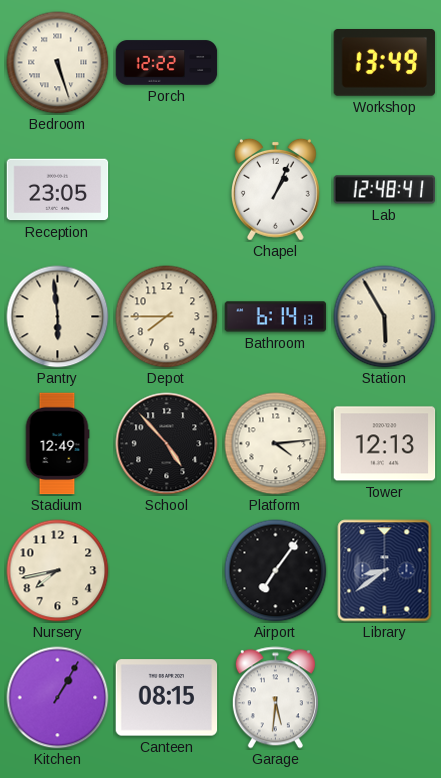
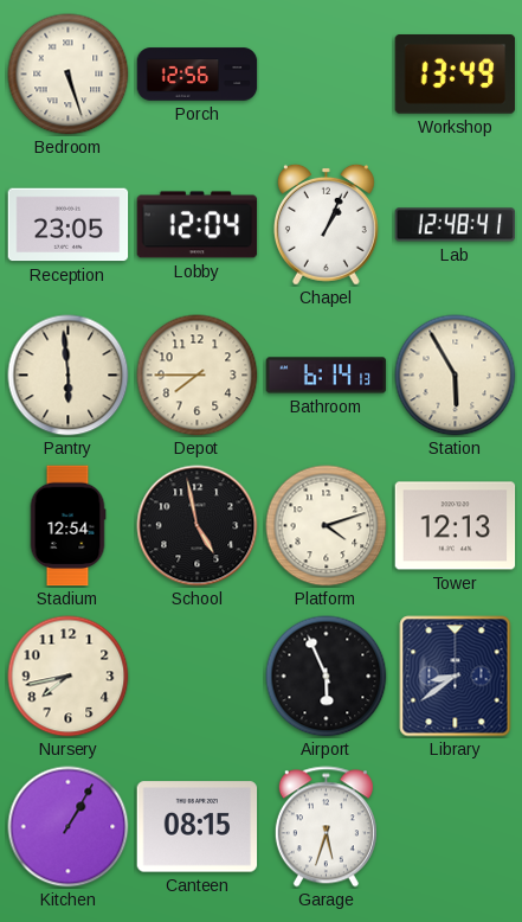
Porch: 12:22 -> 12:56 (198, 75)
Lobby: none -> 12:04 (198, 225)
Stadium: 12:49 -> 12:54 (67, 526)
School: 4:53 -> 4:58 (198, 526)
Platform: 4:14 -> 4:12 (327, 526)
Airport: 7:06 -> 5:56 (327, 677)
Garage: 5:31 -> 5:33 (326, 827)
